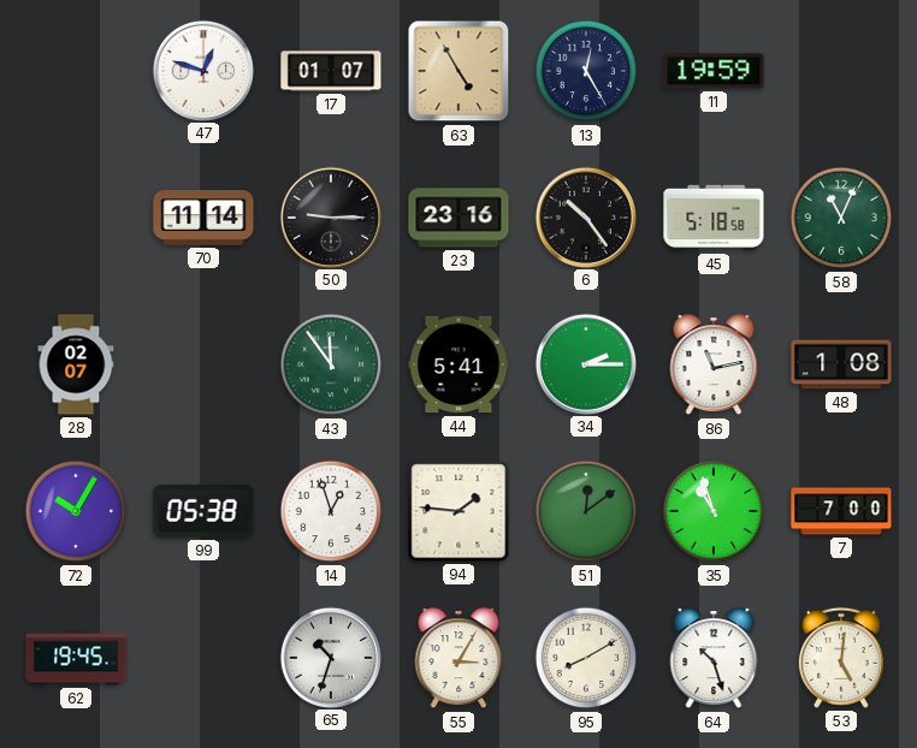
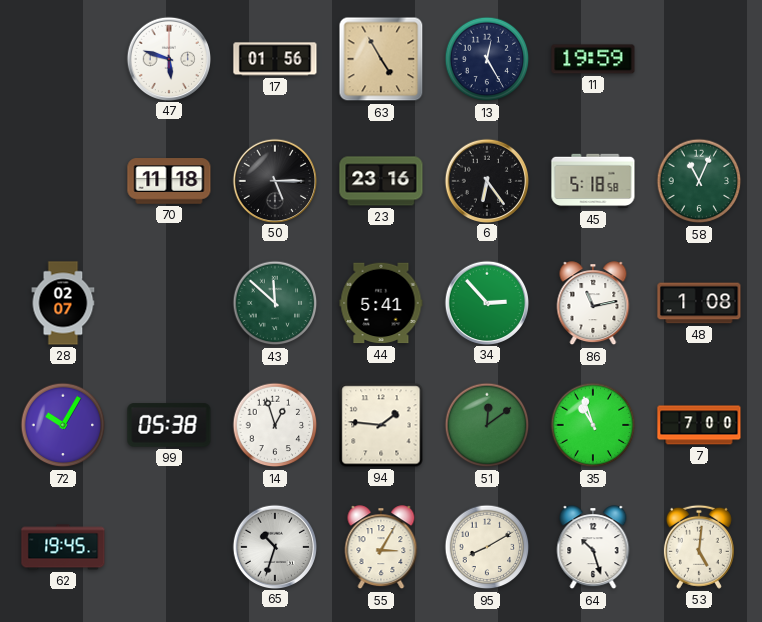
47: 12:48 -> 5:48 (168, 58)
17: 01:07 -> 01:56 (275, 59)
70: 11:14 -> 11:18 (169, 181)
50: 9:15 -> 5:15 (274, 180)
6: 10:24 -> 6:24 (486, 180)
43: 11:54 -> 11:52 (275, 303)
34: 2:15 -> 2:53 (486, 302)
